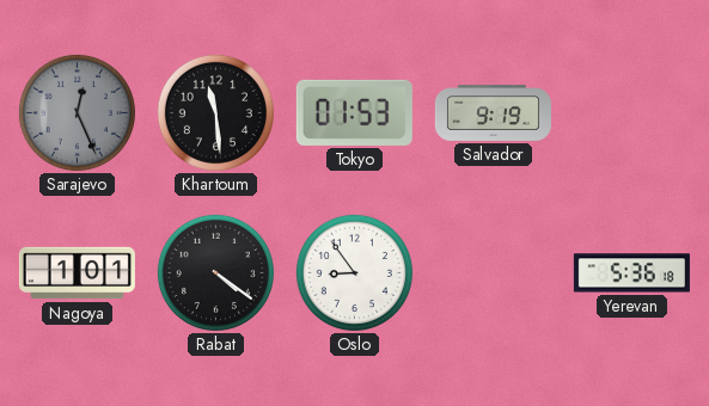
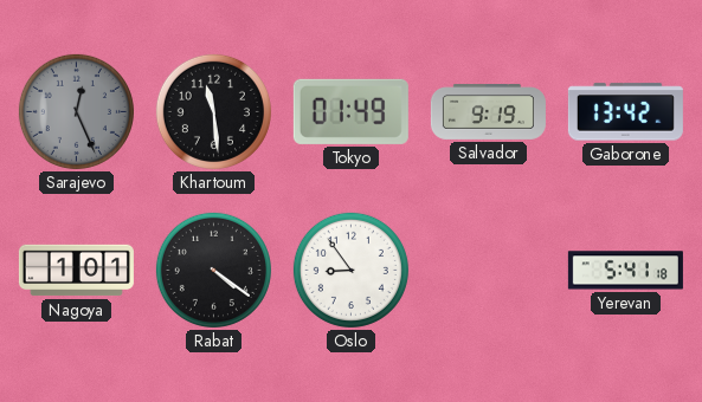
Tokyo: 01:53 -> 01:49 (350, 111)
Gaborone: none -> 13:42 (625, 112)
Yerevan: 5:36 -> 5:41 (625, 271)
